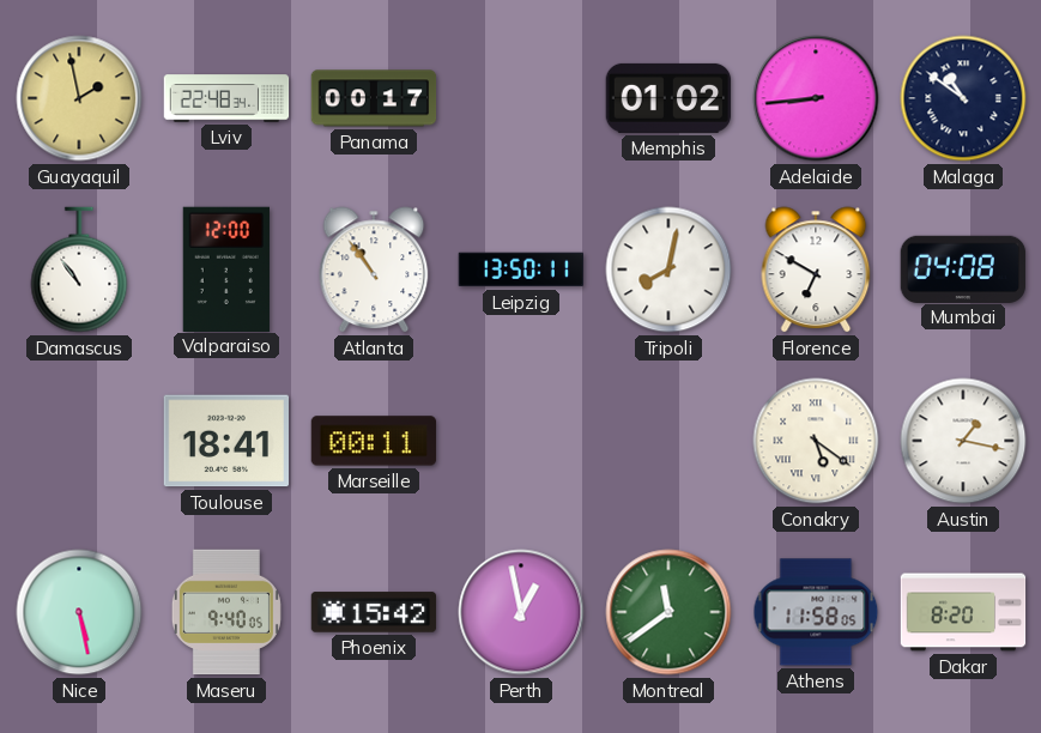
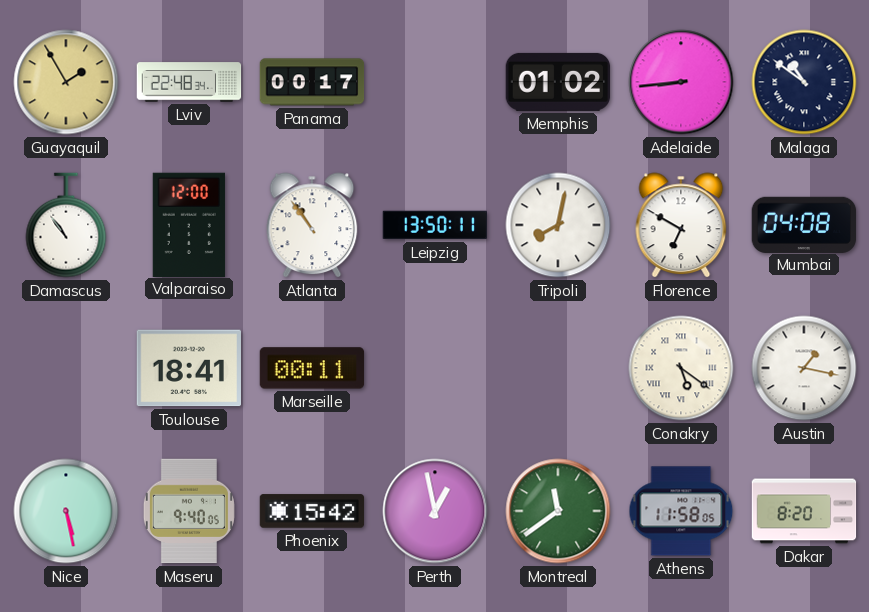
Guayaquil: 1:58 -> 1:55 (66, 82)
